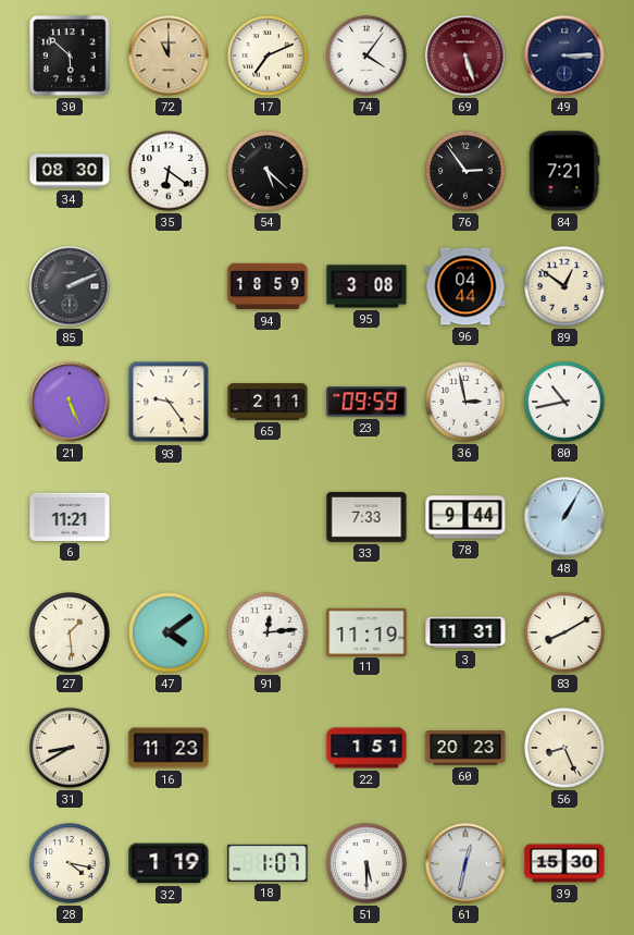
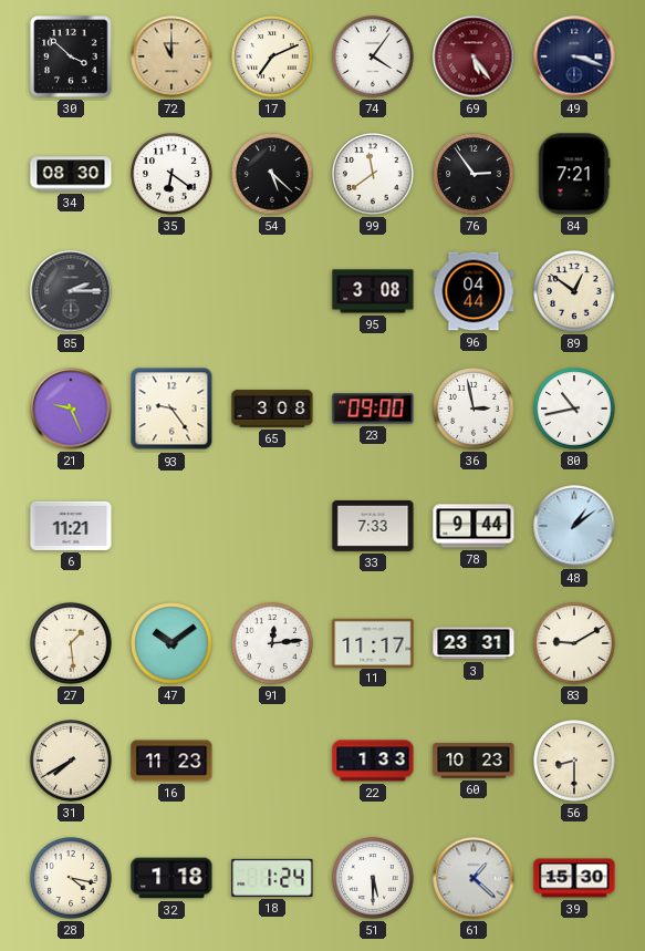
30: 5:52 -> 3:52 (71, 56)
69: 5:27 -> 5:24 (474, 56)
49: 3:15 -> 3:18 (574, 56)
99: none -> 11:39 (373, 174)
85: 2:11 -> 2:15 (71, 291)
94: 18:59 -> none (268, 286)
21: 5:26 -> 9:26 (71, 409)
65: 2:11 -> 3:08 (272, 409)
23: 09:59 -> 09:00 (373, 409)
48: 1:05 -> 1:09 (574, 526)
47: 4:09 -> 10:09 (171, 643)
11: 11:19 -> 11:17 (373, 642)
3: 11:31 -> 23:31 (474, 643)
83: 8:10 -> 9:10 (574, 643)
31: 8:40 -> 7:40 (71, 761)
22: 1:51 -> 1:33 (373, 761)
60: 20:23 -> 10:23 (474, 761)
56: 8:26 -> 8:30 (574, 761)
32: 1:19 -> 1:18 (171, 878)
18: 1:07 -> 1:24 (272, 878)
61: 12:32 -> 1:22 (474, 878)
